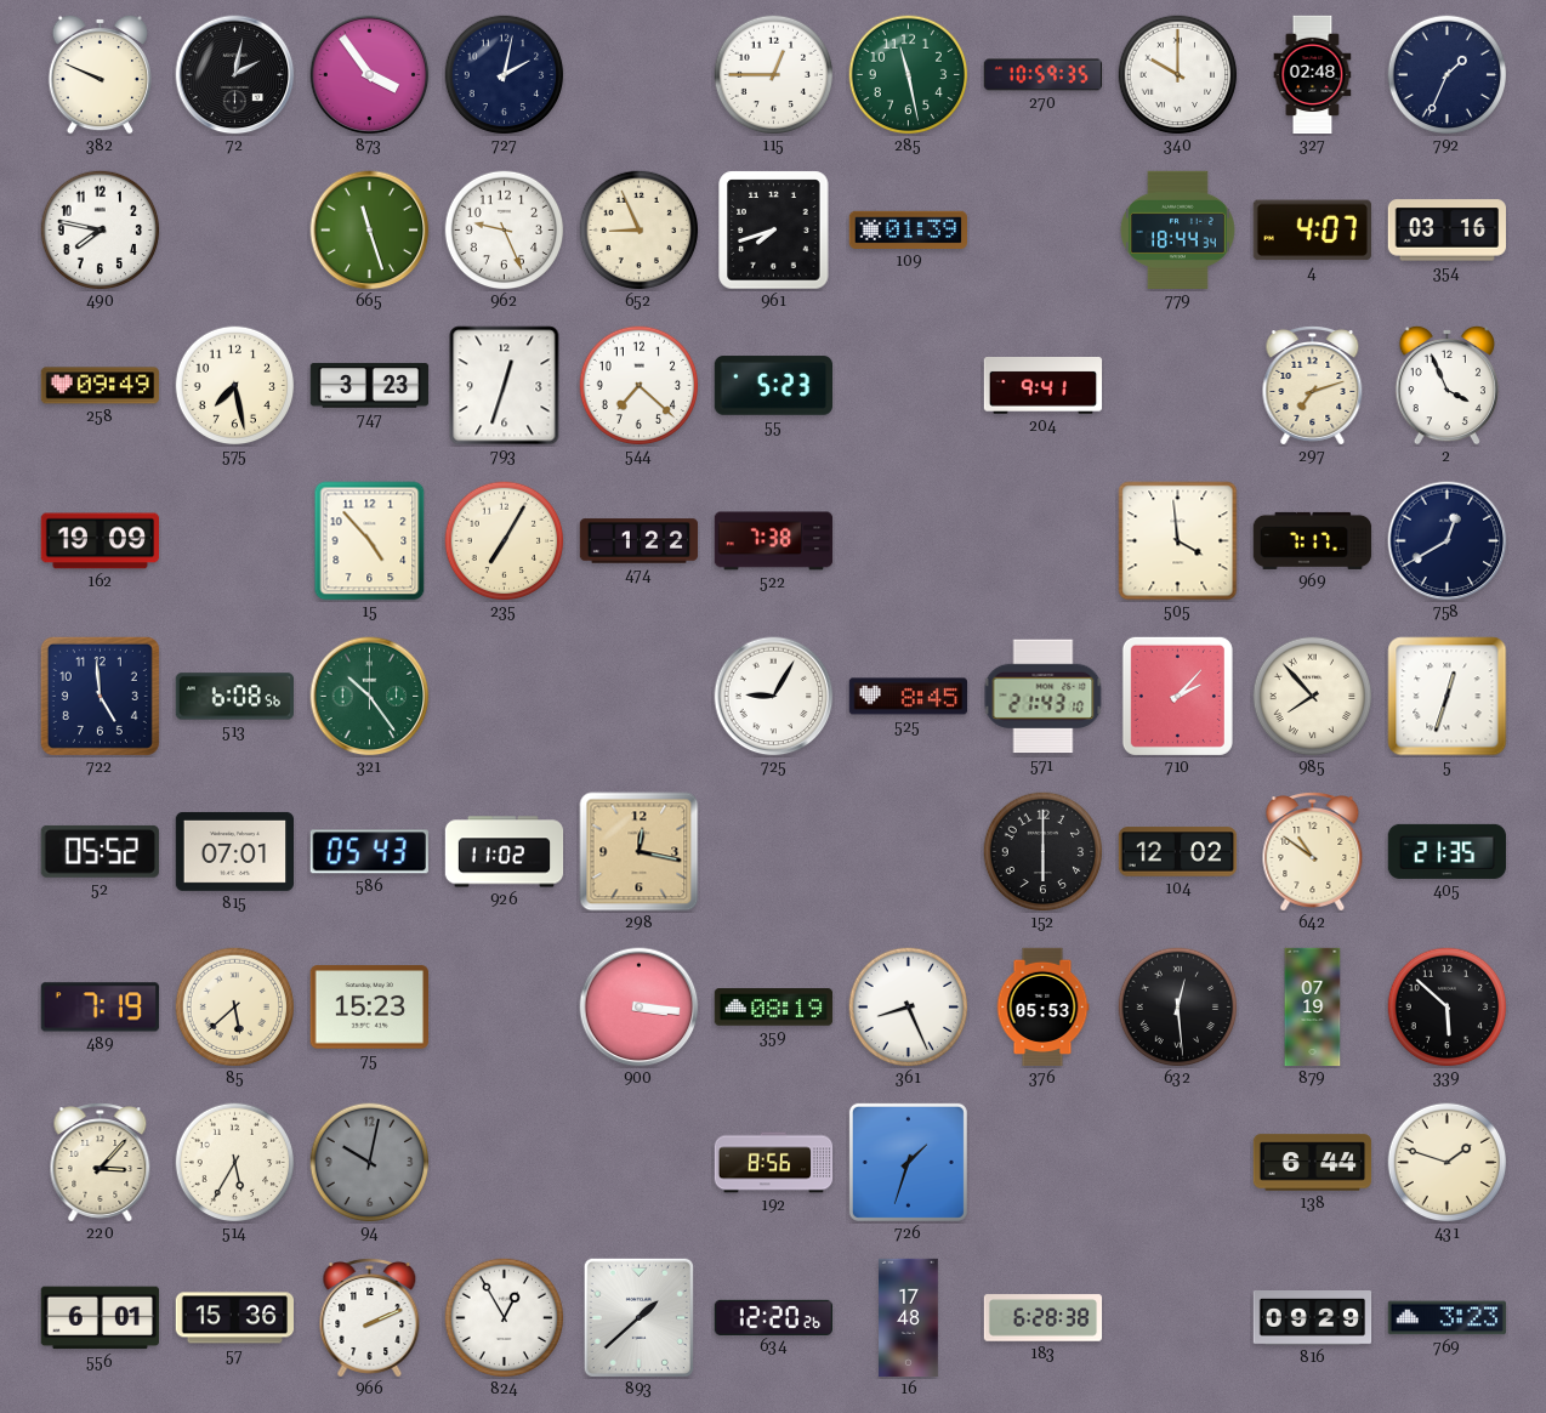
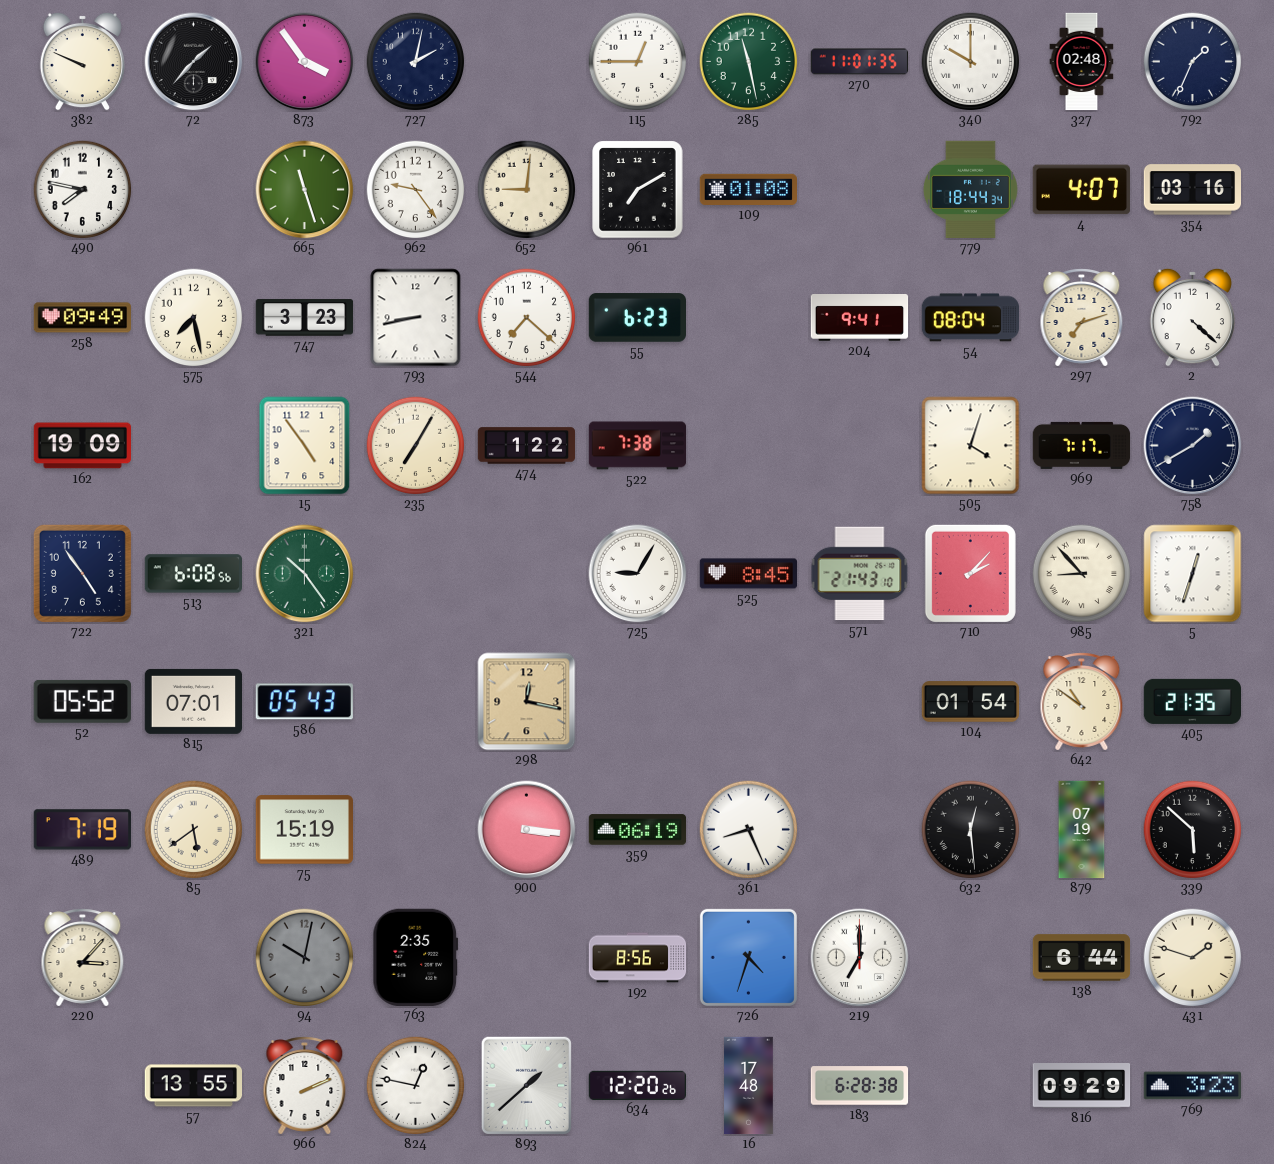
72: 2:02 -> 1:37 (194, 62)
270: 10:59 -> 11:01 (860, 62)
962: 9:26 -> 9:24 (416, 190)
652: 8:56 -> 9:01 (527, 190)
961: 7:42 -> 7:10 (638, 190)
109: 01:39 -> 01:08 (748, 189)
793: 12:33 -> 8:43 (416, 318)
55: 5:23 -> 6:23 (637, 318)
54: none -> 08:04 (970, 318)
2: 3:56 -> 4:22 (1192, 317)
15: 4:53 -> 4:54 (305, 446)
505: 3:59 -> 4:03 (971, 446)
758: 12:40 -> 1:40 (1193, 446)
722: 4:59 -> 4:54 (82, 573)
985: 7:53 -> 8:53 (1082, 574)
926: 11:02 -> none (505, 852)
152: 6:00 -> none (1044, 852)
104: 12:02 -> 01:54 (971, 702)
85: 5:38 -> 5:39 (194, 830)
75: 15:23 -> 15:19 (304, 830)
359: 08:19 -> 06:19 (638, 830)
376: 05:53 -> none (1042, 1008)
514: 5:35 -> none (235, 1163)
763: none -> 2:35 (416, 957)
726: 1:33 -> 4:33 (748, 957)
219: none -> 7:00 (860, 958)
556: 6:01 -> none (100, 1318)
57: 15:36 -> 13:55 (194, 1086)
824: 12:55 -> 12:47 (416, 1086)
